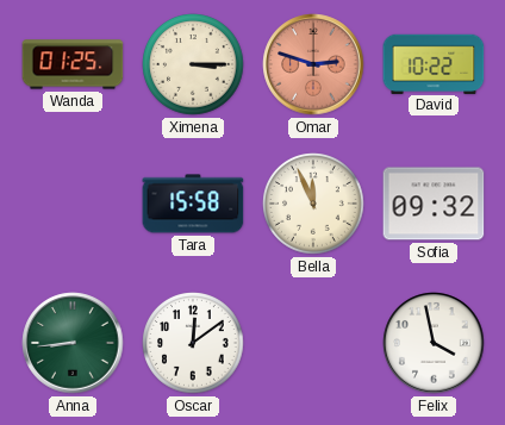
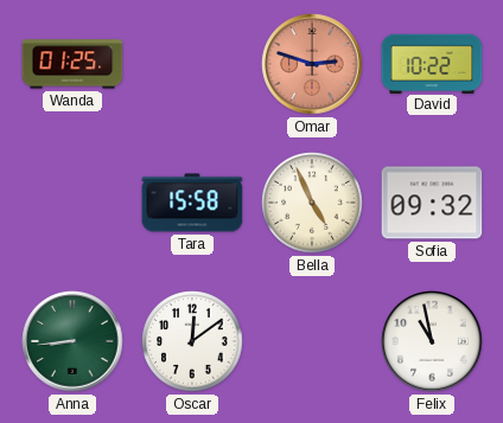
Ximena: 3:15 -> none (193, 64)
Bella: 11:56 -> 4:56 (312, 203)
Felix: 3:58 -> 10:58 (432, 341)
